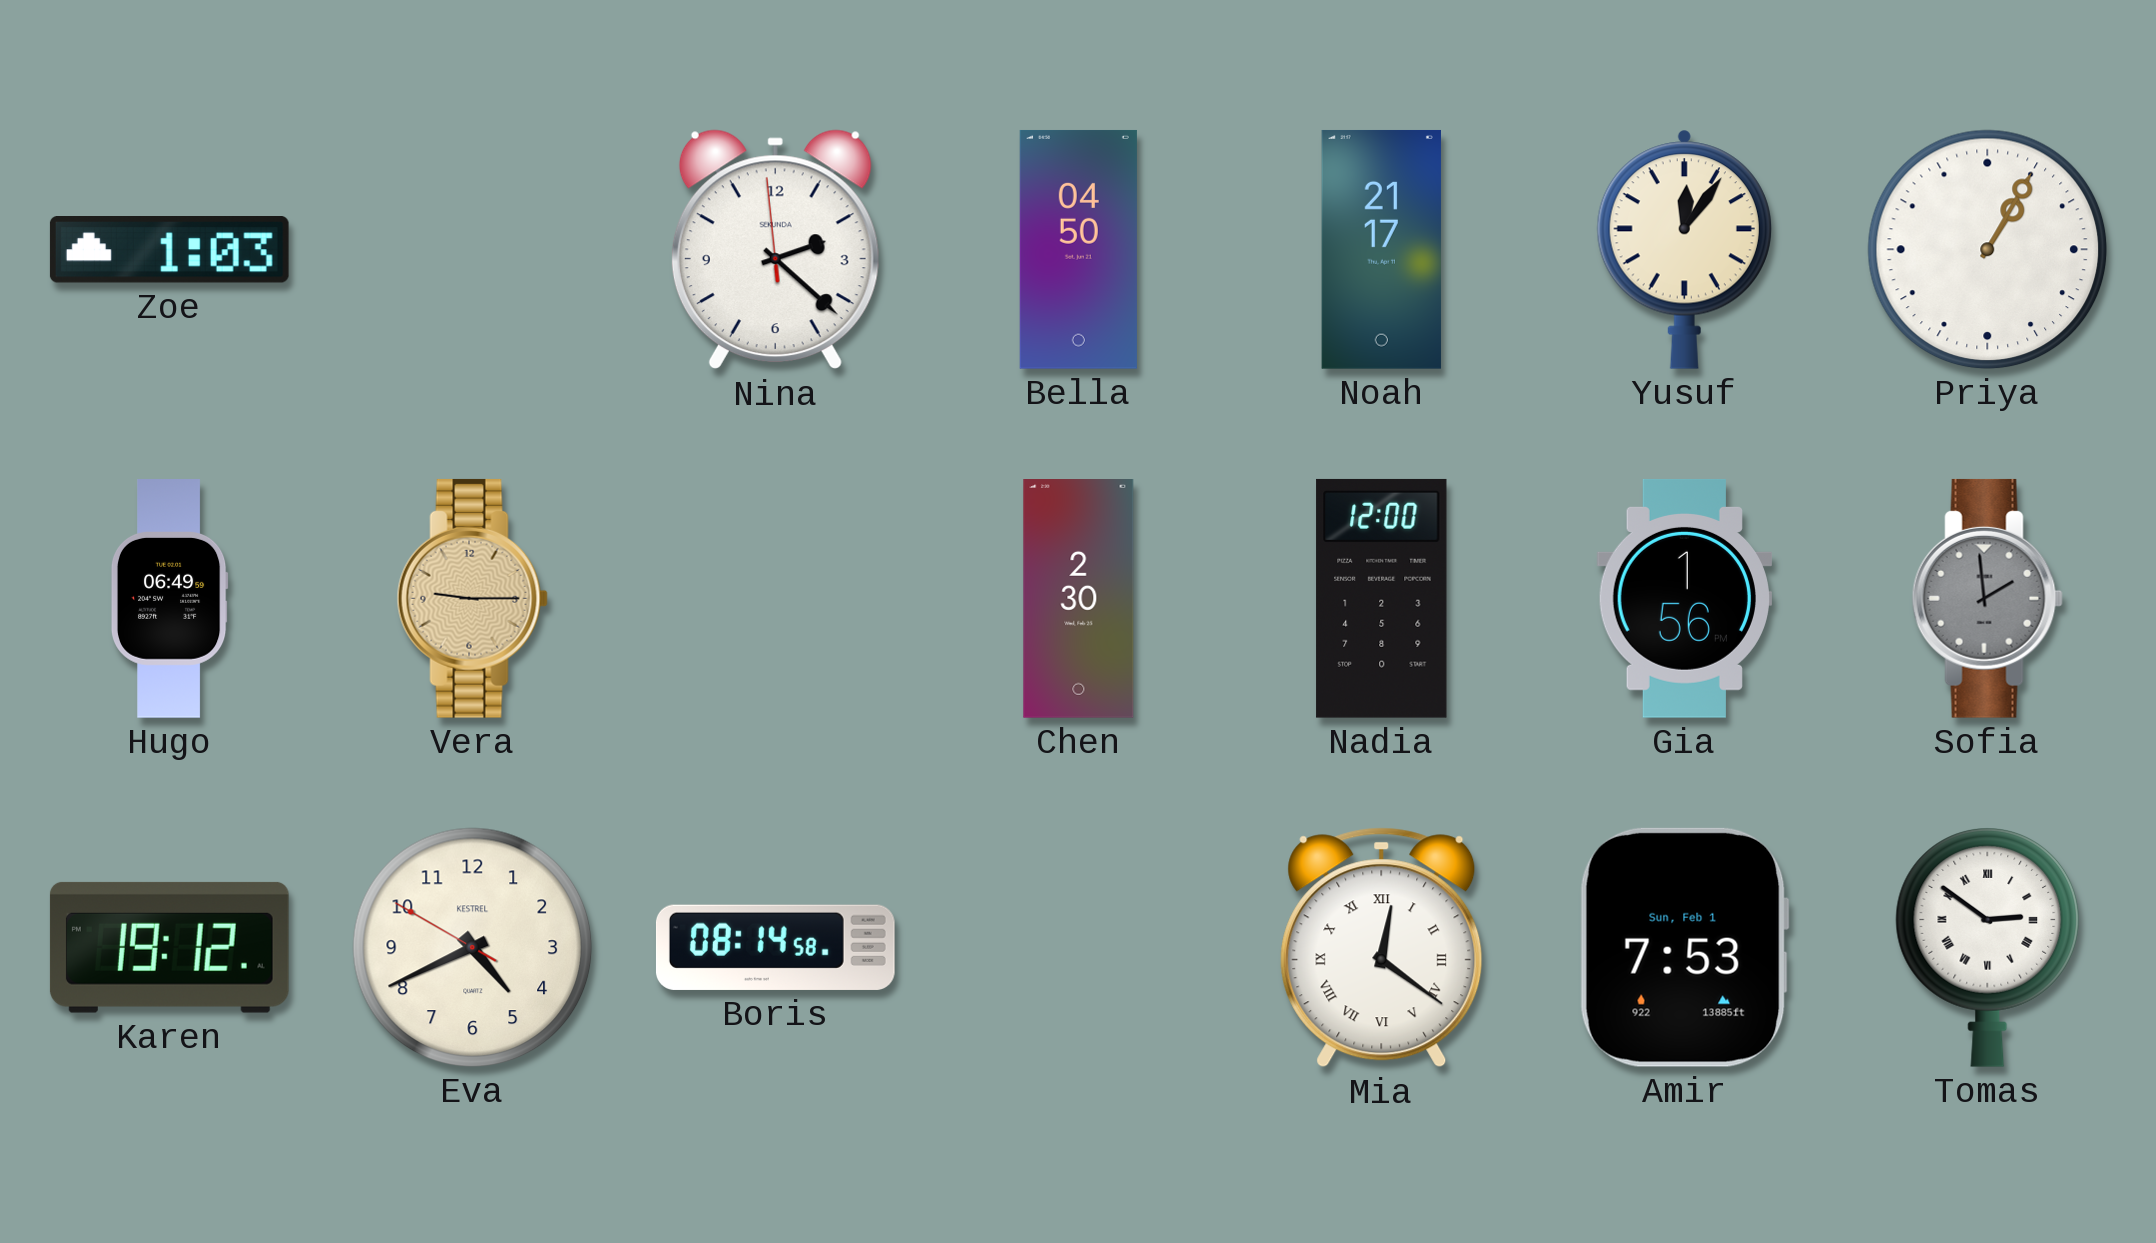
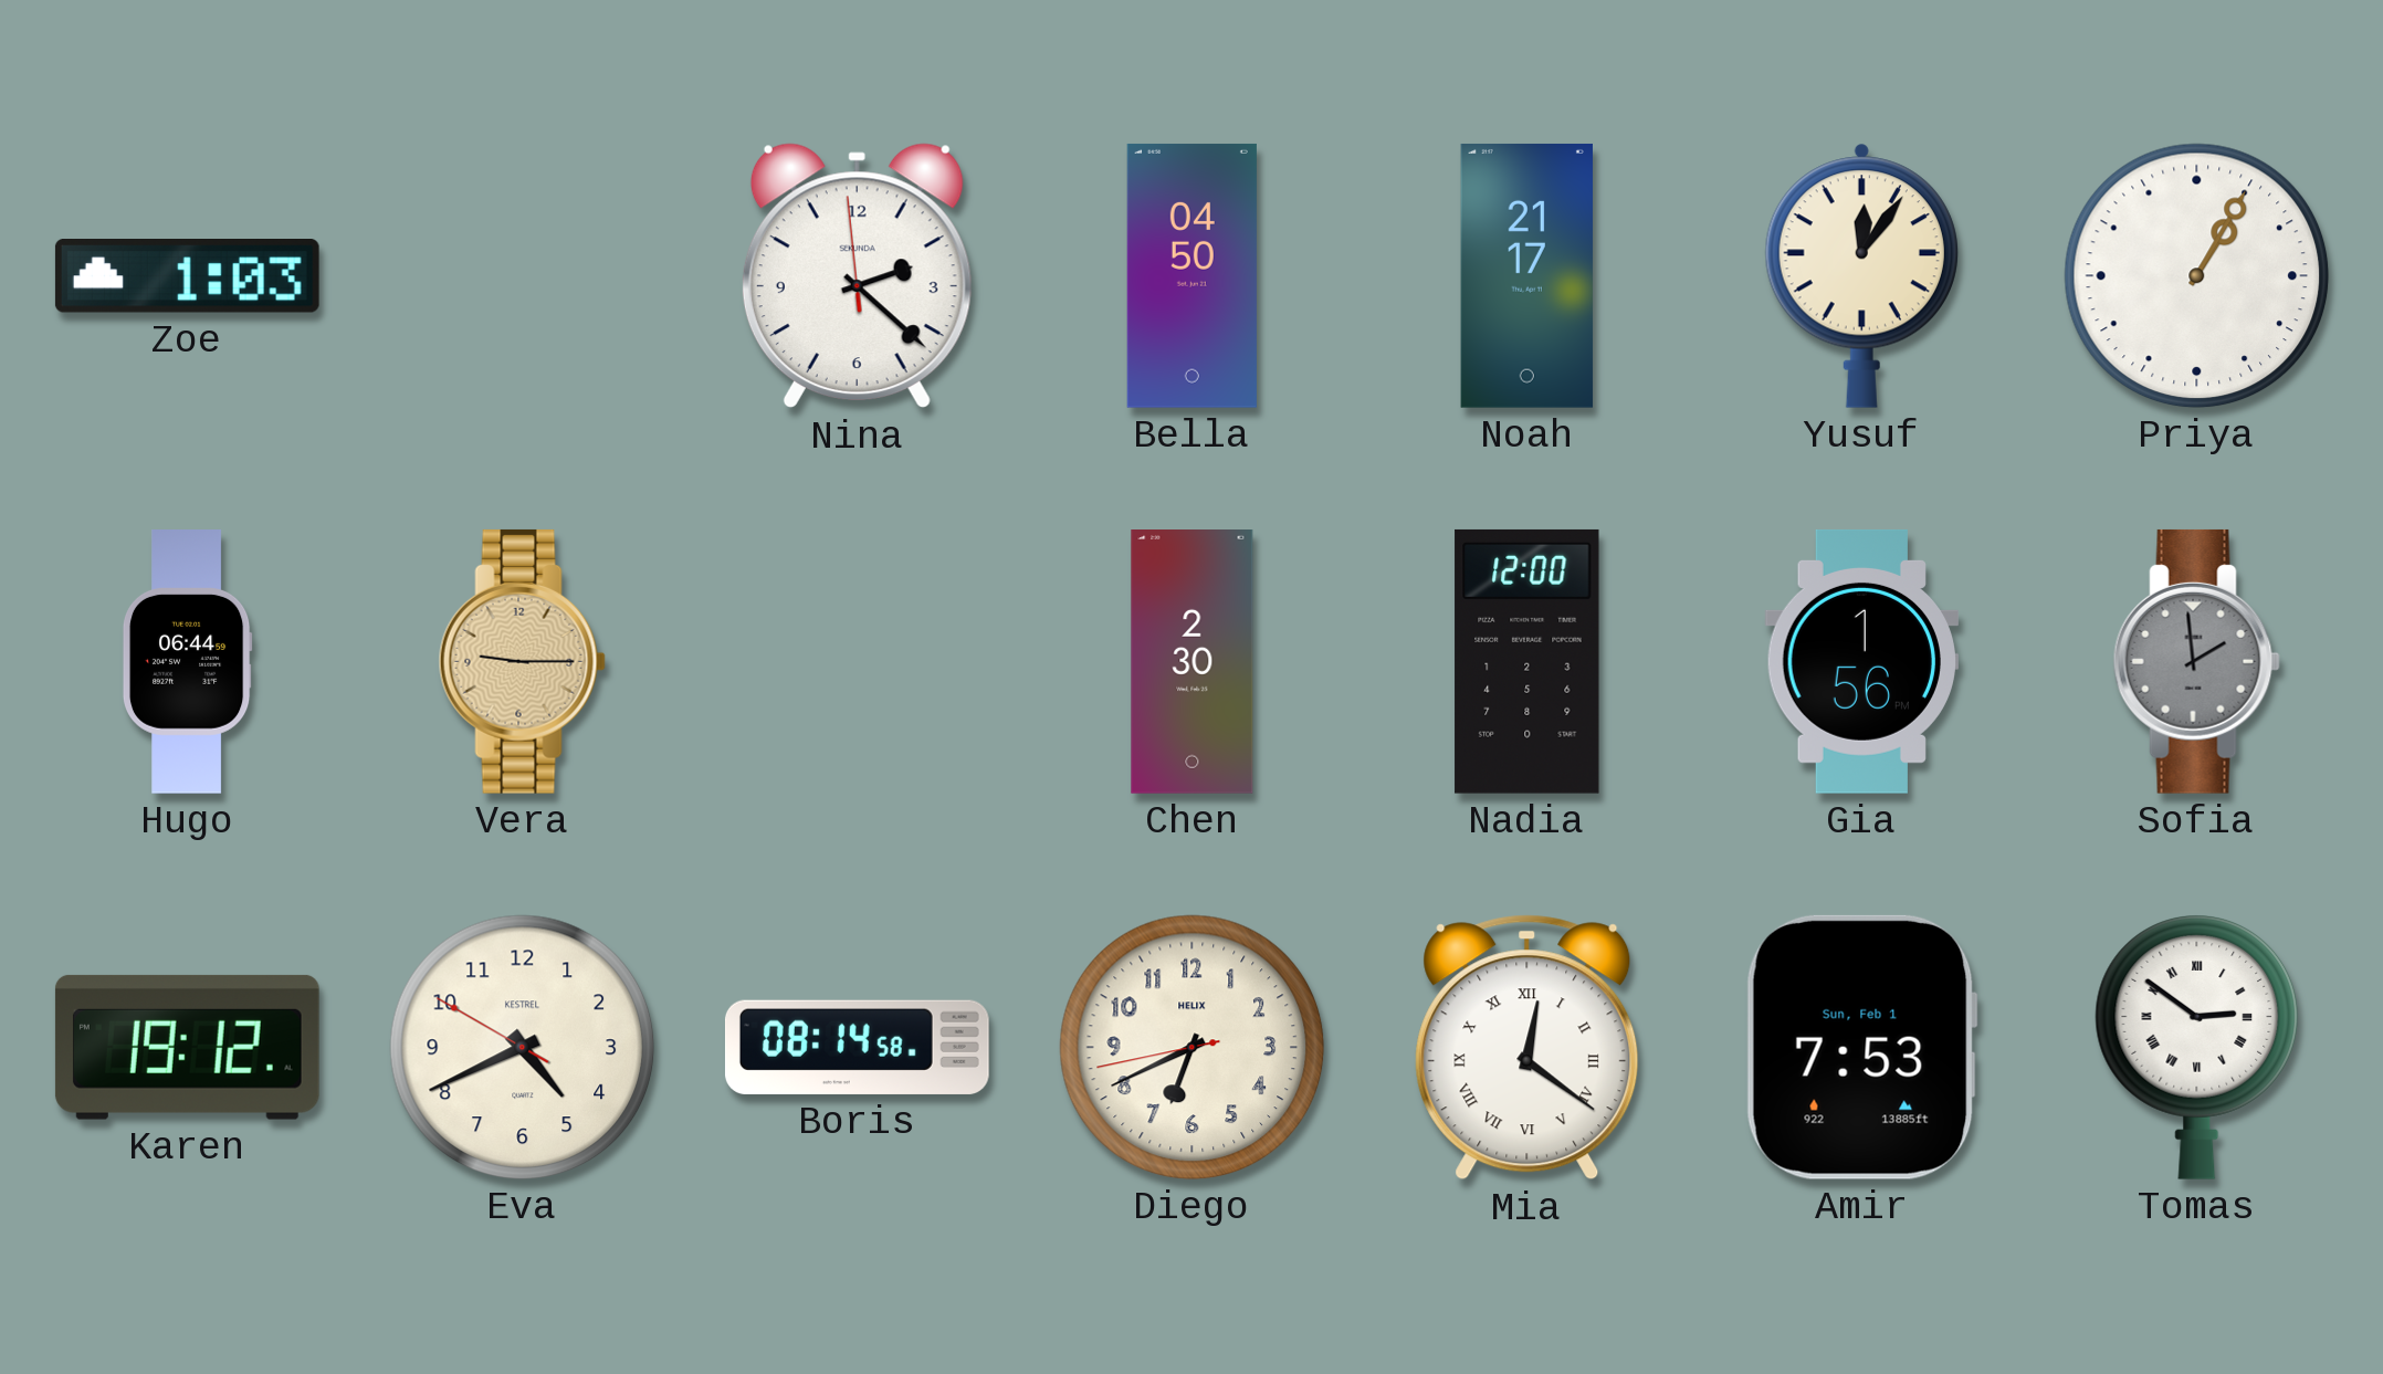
Hugo: 06:49 -> 06:44 (187, 662)
Diego: none -> 6:40 (1191, 1047)
